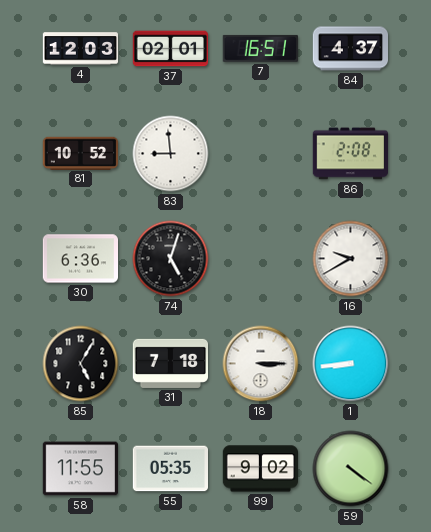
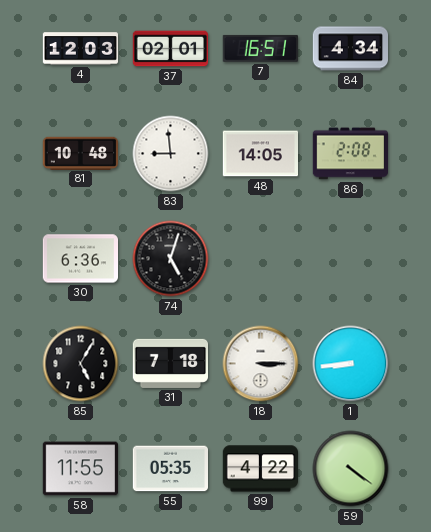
84: 4:37 -> 4:34 (350, 49)
81: 10:52 -> 10:48 (80, 153)
48: none -> 14:05 (260, 154)
16: 9:40 -> none (351, 259)
99: 9:02 -> 4:22 (260, 469)
